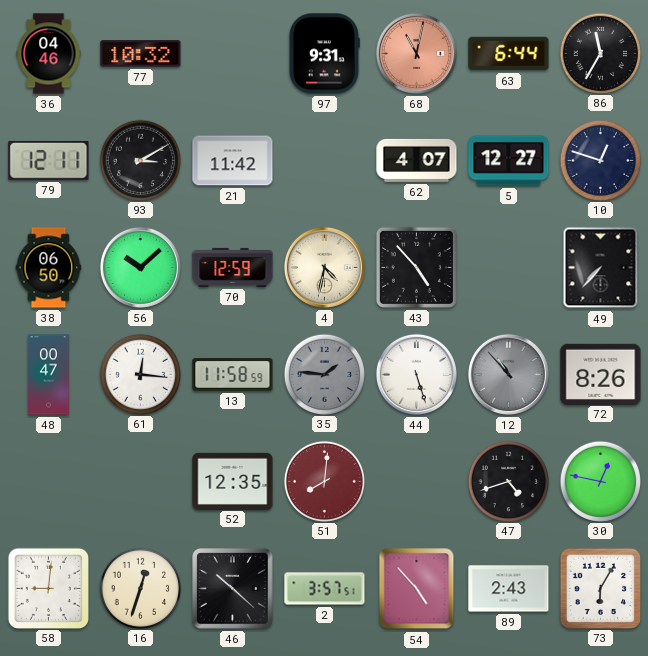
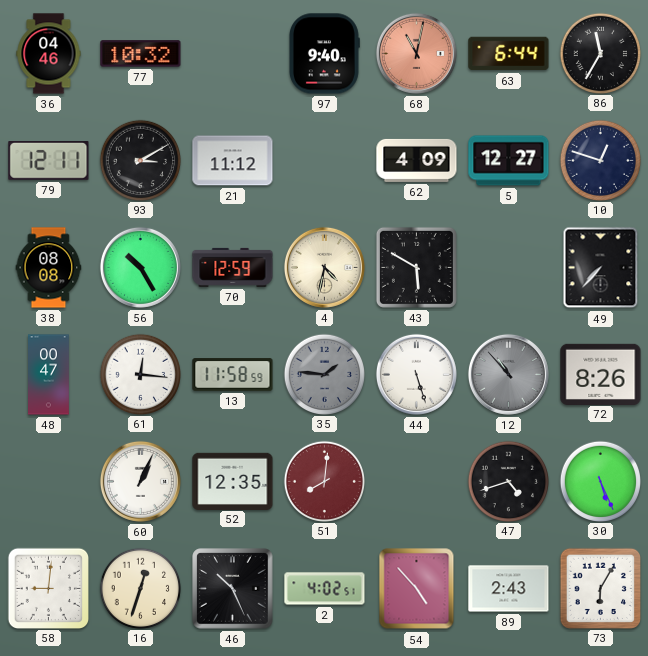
97: 9:31 -> 9:40 (324, 54)
21: 11:42 -> 11:12 (233, 161)
62: 4:07 -> 4:09 (417, 160)
38: 06:50 -> 08:08 (49, 268)
56: 10:08 -> 10:25 (140, 267)
43: 4:53 -> 5:50 (416, 267)
60: none -> 1:04 (140, 481)
30: 12:47 -> 5:26 (600, 481)
46: 10:22 -> 10:26 (233, 589)
2: 3:57 -> 4:02 (325, 589)
